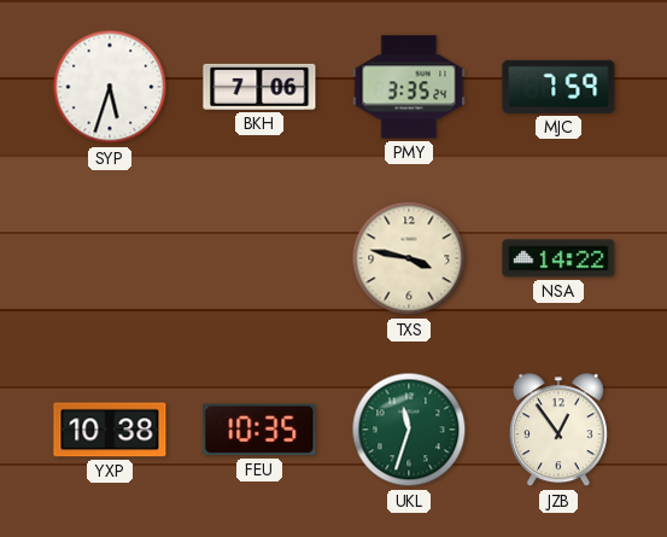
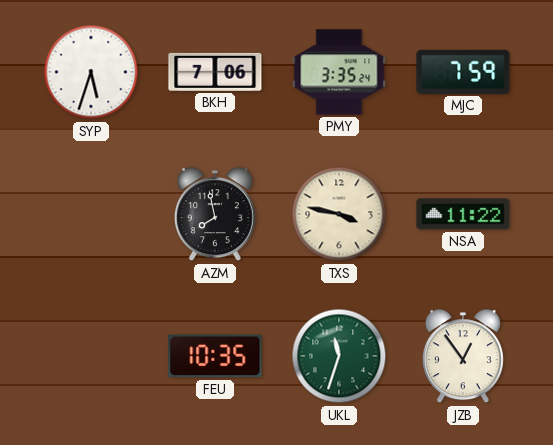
AZM: none -> 7:58 (215, 215)
NSA: 14:22 -> 11:22 (463, 214)
YXP: 10:38 -> none (110, 430)
